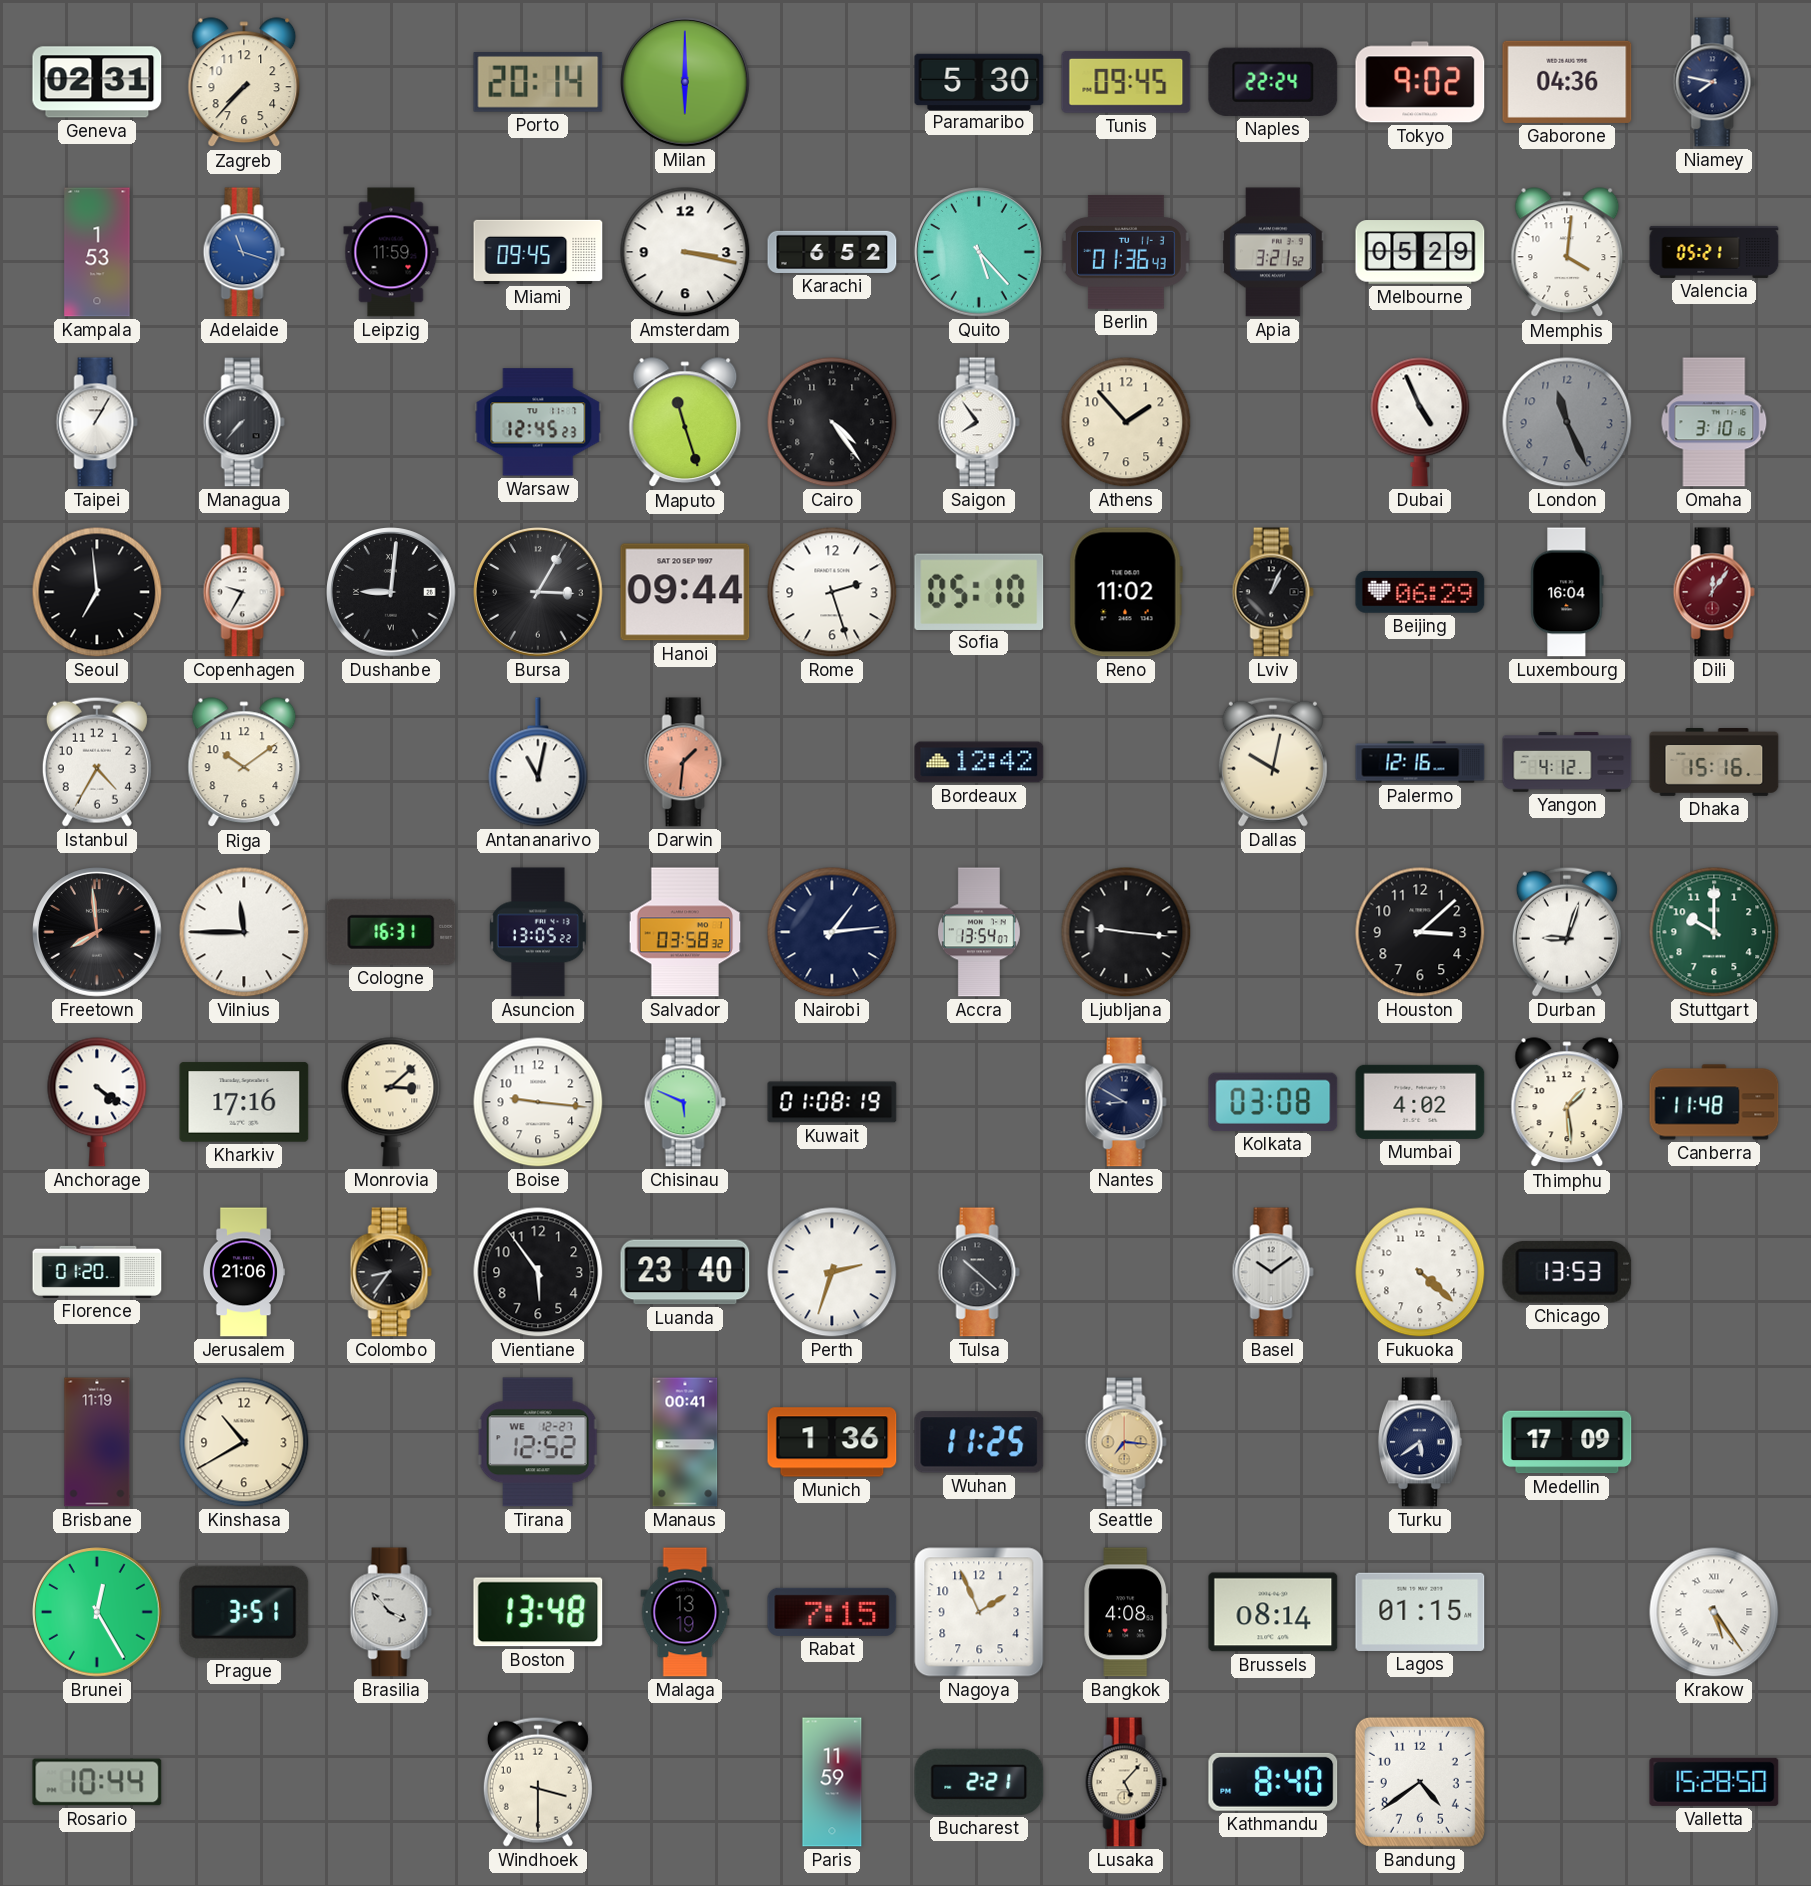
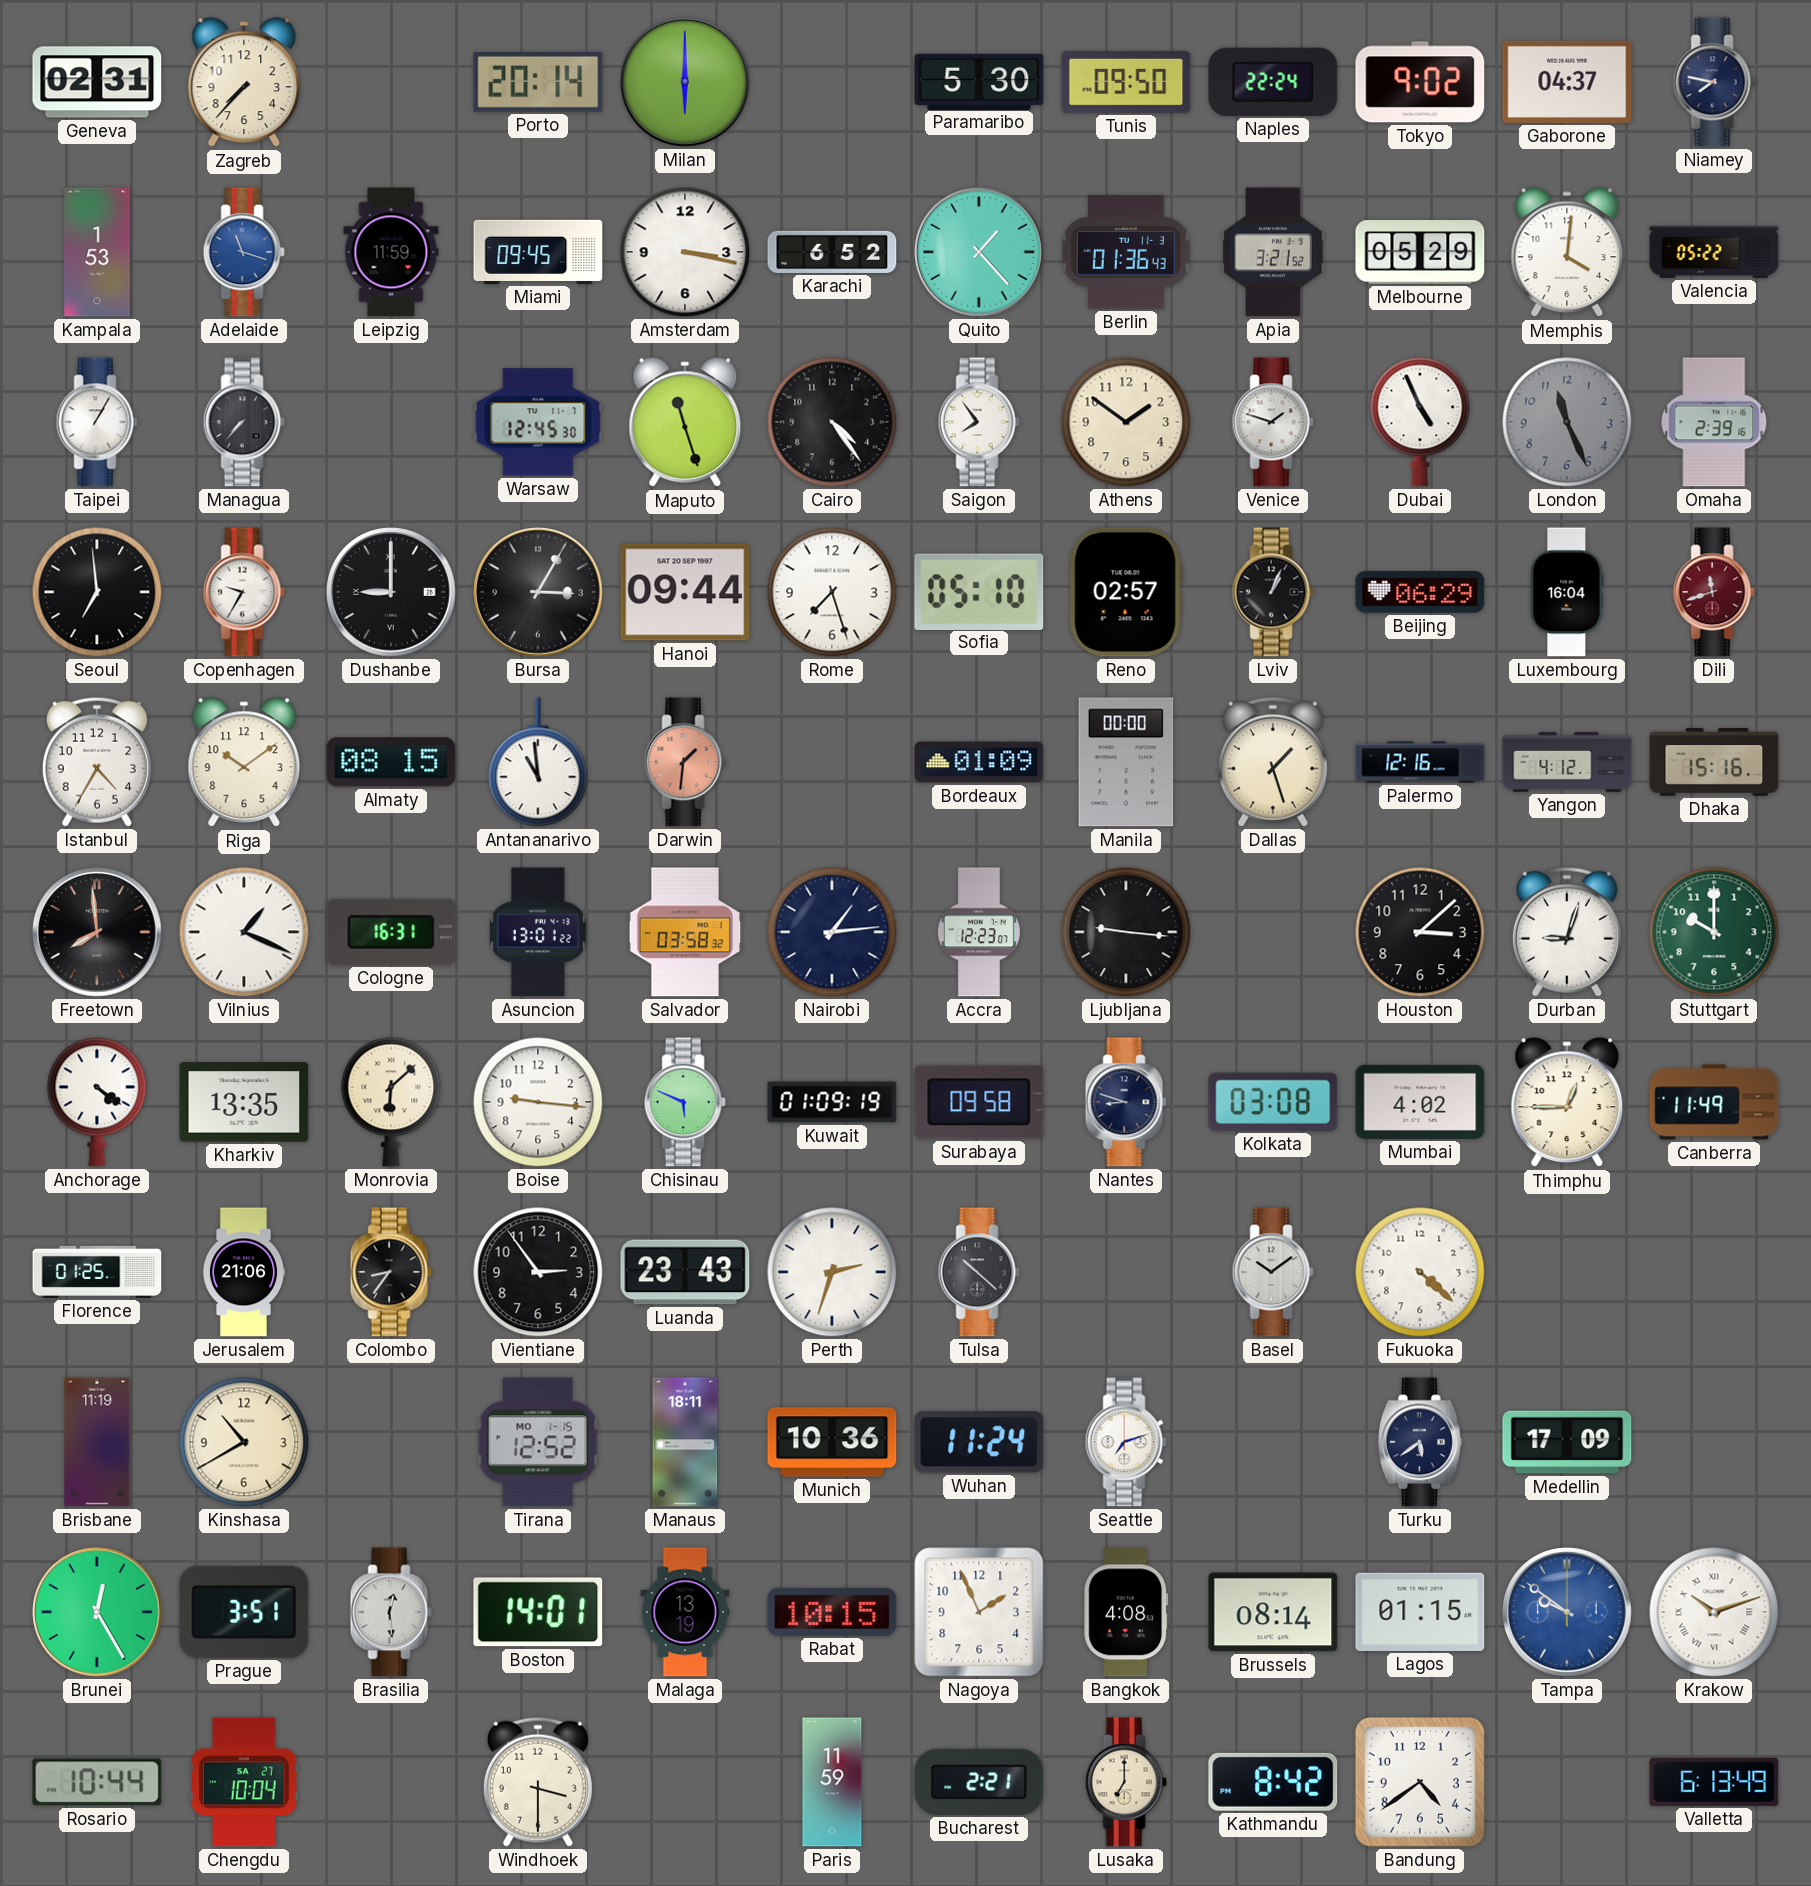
Tunis: 09:45 -> 09:50 (1126, 82)
Gaborone: 04:36 -> 04:37 (1567, 82)
Quito: 5:23 -> 1:23 (979, 252)
Valencia: 05:21 -> 05:22 (1714, 252)
Warsaw: 12:45:23 -> 12:45:30 (538, 422)
Athens: 1:53 -> 1:51 (1126, 422)
Venice: none -> 1:48 (1273, 422)
Omaha: 3:10 -> 2:39 (1714, 422)
Dushanbe: 9:01 -> 9:00 (391, 592)
Rome: 2:27 -> 7:27 (832, 592)
Reno: 11:02 -> 02:57 (1126, 592)
Dili: 12:06 -> 11:42 (1714, 592)
Almaty: none -> 08:15 (391, 762)
Antananarivo: 11:02 -> 10:59 (538, 762)
Bordeaux: 12:42 -> 01:09 (979, 762)
Manila: none -> 00:00 (1126, 762)
Dallas: 10:02 -> 1:27 (1273, 762)
Vilnius: 11:45 -> 1:19 (244, 932)
Asuncion: 13:05 -> 13:01 (538, 932)
Accra: 13:54 -> 12:23 (979, 932)
Kharkiv: 17:16 -> 13:35 (244, 1102)
Monrovia: 3:08 -> 6:08 (391, 1102)
Kuwait: 01:08 -> 01:09 (832, 1102)
Surabaya: none -> 09:58 (979, 1102)
Nantes: 8:50 -> 8:48 (1126, 1102)
Thimphu: 1:29 -> 12:45 (1567, 1103)
Canberra: 11:48 -> 11:49 (1714, 1102)
Florence: 01:20 -> 01:25 (97, 1272)
Vientiane: 5:54 -> 2:54 (538, 1272)
Luanda: 23:40 -> 23:43 (685, 1272)
Chicago: 13:53 -> none (1567, 1272)
Tirana date: WE 12-27 -> MO 1-15 (538, 1442)
Manaus: 00:41 -> 18:11 (685, 1442)
Munich: 1:36 -> 10:36 (832, 1442)
Wuhan: 11:25 -> 11:24 (979, 1442)
Seattle: 7:16 -> 7:12 (1126, 1442)
Seattle dial: champagne -> white (1126, 1442)
Brasilia: 3:53 -> 12:29 (391, 1612)
Boston: 13:48 -> 14:01 (538, 1612)
Rabat: 7:15 -> 10:15 (832, 1612)
Tampa: none -> 9:51 (1567, 1612)
Krakow: 5:24 -> 10:12 (1714, 1612)
Chengdu: none -> 10:04 (244, 1782)
Lusaka: 5:07 -> 7:00 (1126, 1782)
Kathmandu: 8:40 -> 8:42 (1273, 1782)
Valletta: 15:28 -> 6:13 (1714, 1782)
